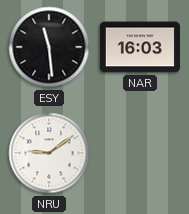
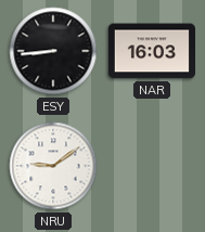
ESY: 11:29 -> 8:44 (53, 51)
